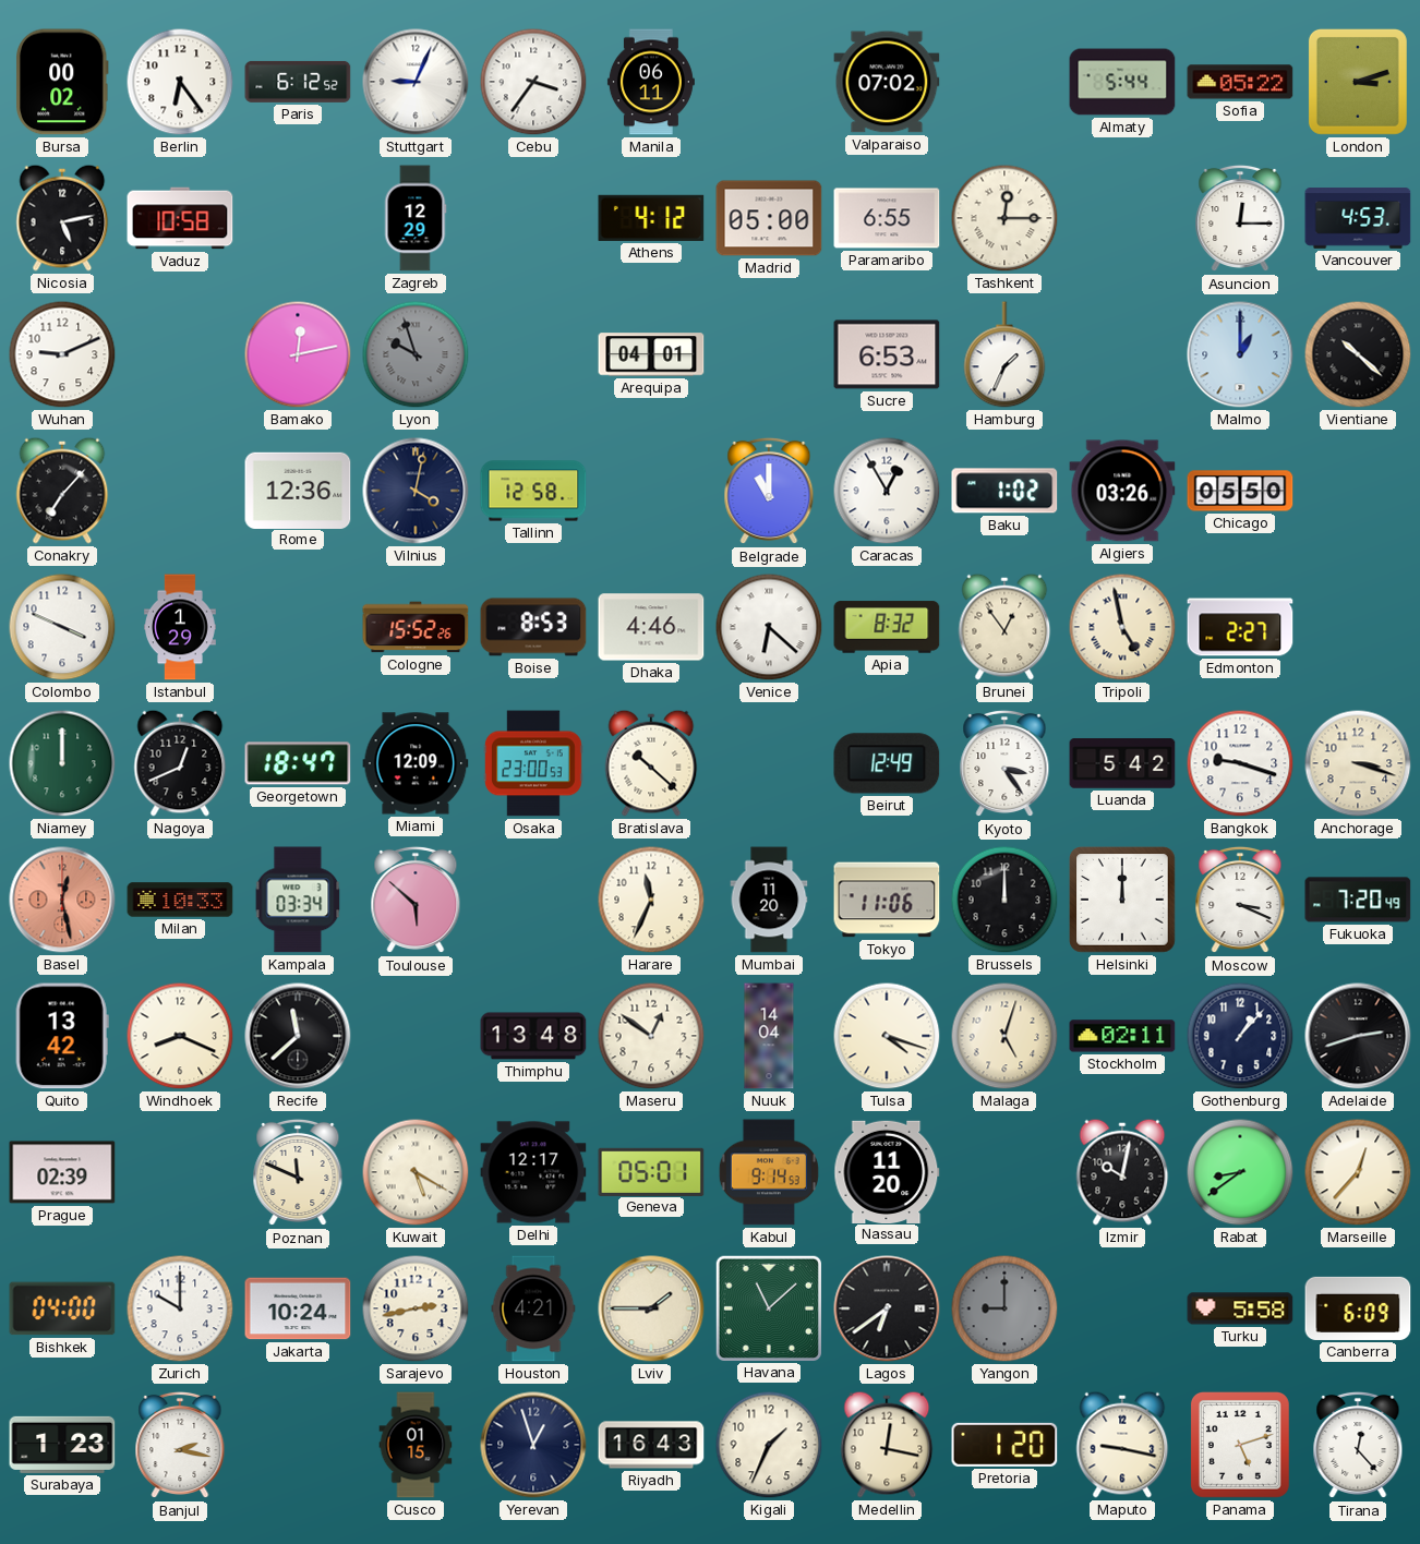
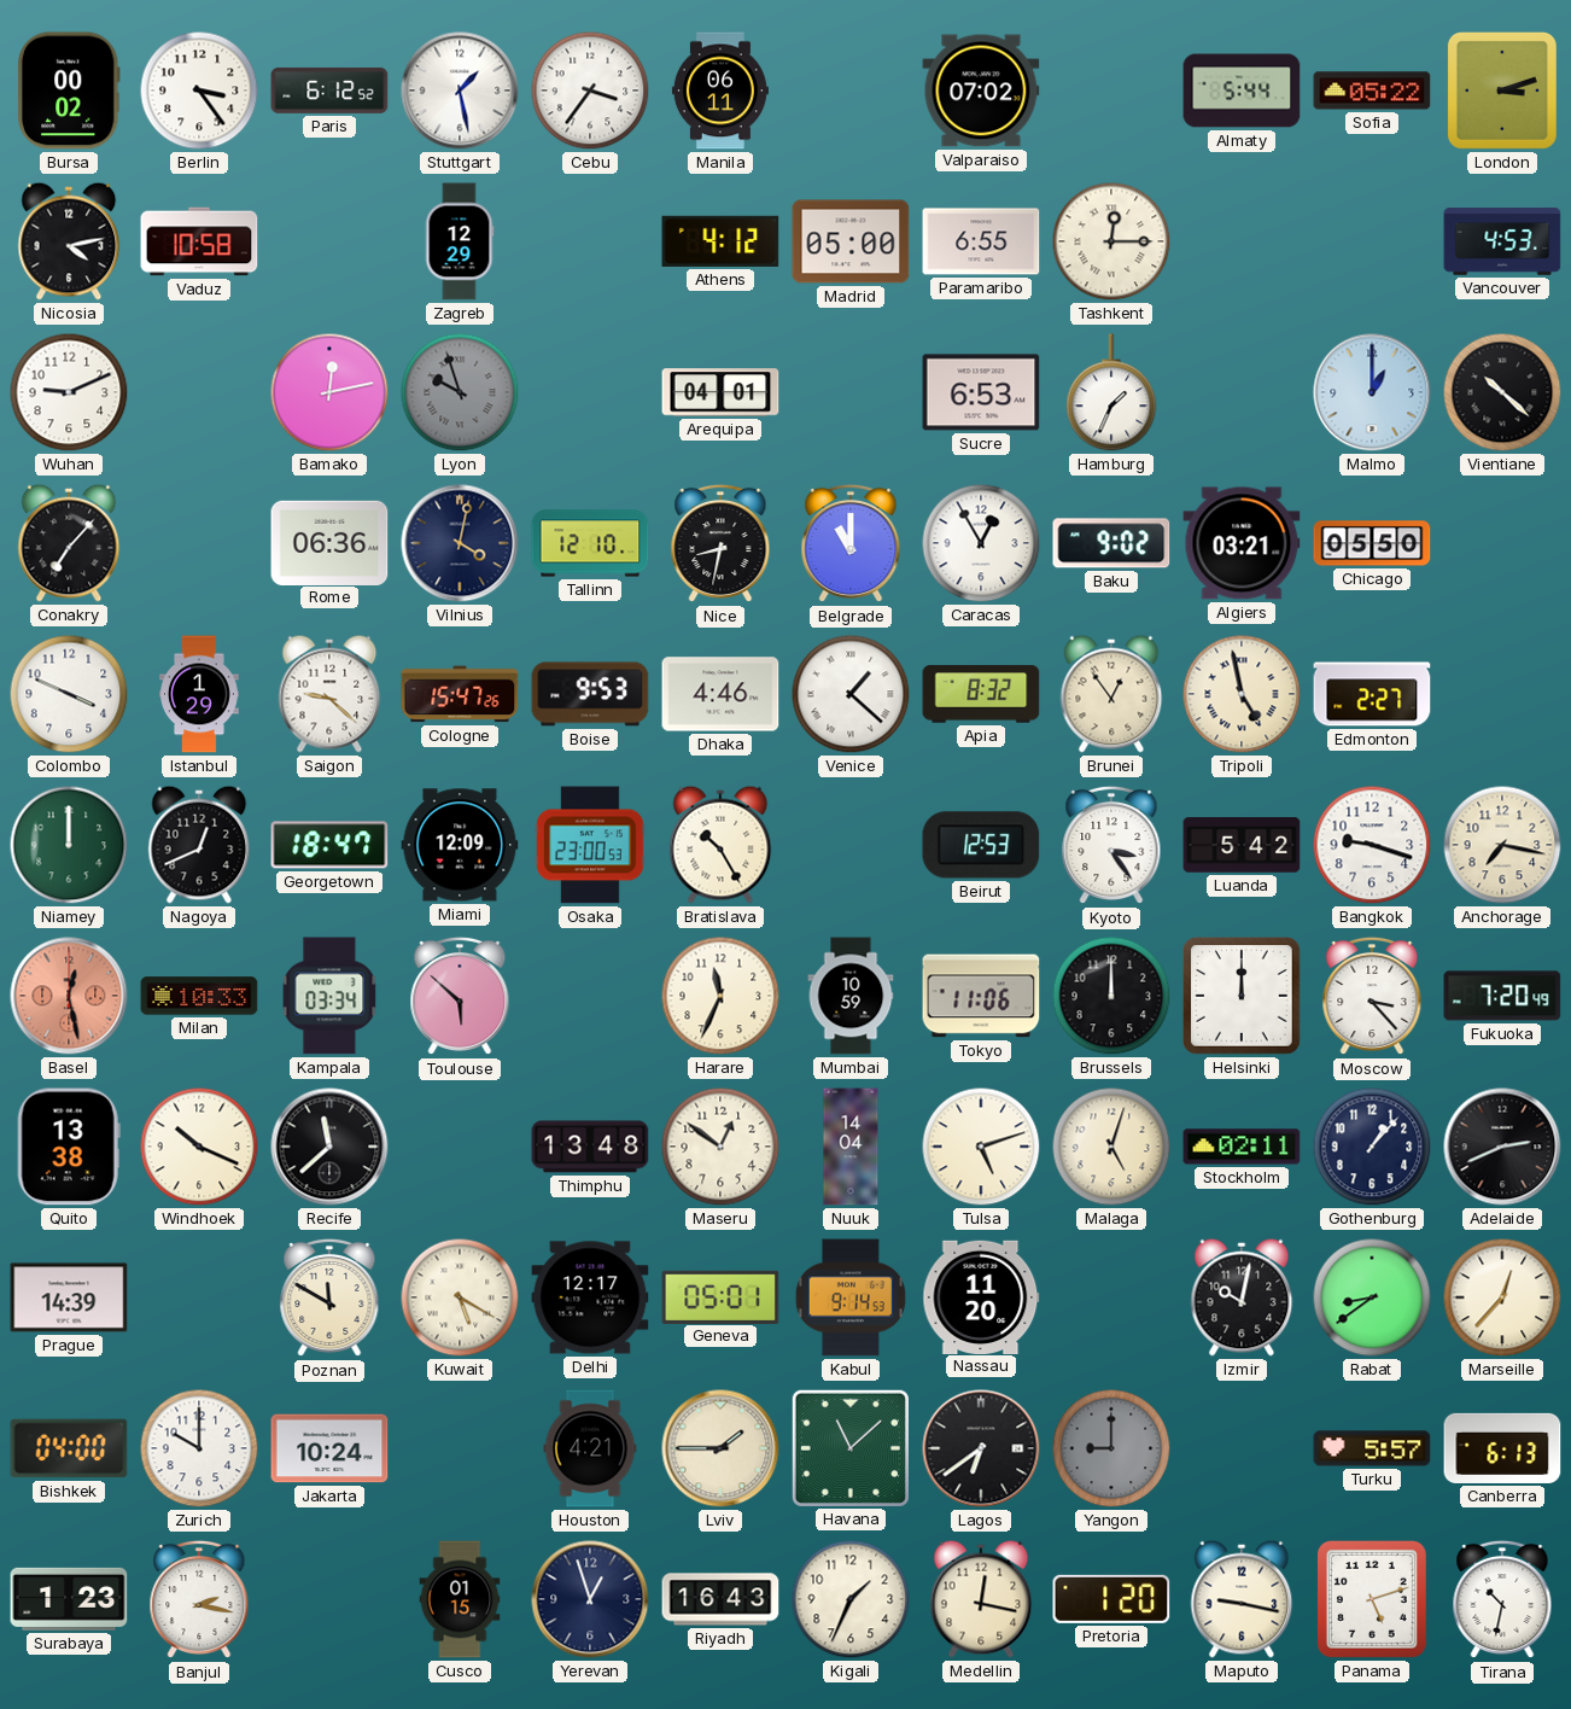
Berlin: 6:24 -> 3:24 (199, 91)
Stuttgart: 9:04 -> 1:28 (460, 91)
Nicosia: 5:13 -> 4:13 (69, 241)
Asuncion: 12:15 -> none (1240, 218)
Rome: 12:36 -> 06:36 (329, 542)
Tallinn: 12:58 -> 12:10 (590, 543)
Nice: none -> 8:32 (720, 543)
Baku: 1:02 -> 9:02 (1111, 543)
Algiers: 03:26 -> 03:21 (1242, 543)
Saigon: none -> 9:22 (329, 694)
Cologne: 15:52 -> 15:47 (460, 694)
Boise: 8:53 -> 9:53 (590, 694)
Venice: 6:22 -> 1:22 (851, 694)
Bratislava: 10:22 -> 10:25 (720, 845)
Beirut: 12:49 -> 12:53 (981, 845)
Anchorage: 3:18 -> 7:17 (1502, 845)
Mumbai: 11:20 -> 10:59 (851, 996)
Moscow: 3:19 -> 3:23 (1372, 996)
Quito: 13:42 -> 13:38 (69, 1147)
Windhoek: 8:19 -> 10:19 (199, 1147)
Tulsa: 4:18 -> 5:12 (981, 1147)
Adelaide: 2:42 -> 2:41 (1502, 1147)
Prague: 02:39 -> 14:39 (69, 1297)
Poznan: 11:49 -> 11:50 (329, 1297)
Sarajevo: 2:43 -> none (416, 1308)
Turku: 5:58 -> 5:57 (1372, 1448)
Canberra: 6:09 -> 6:13 (1502, 1448)
Tirana: 12:23 -> 10:32 (1502, 1599)
